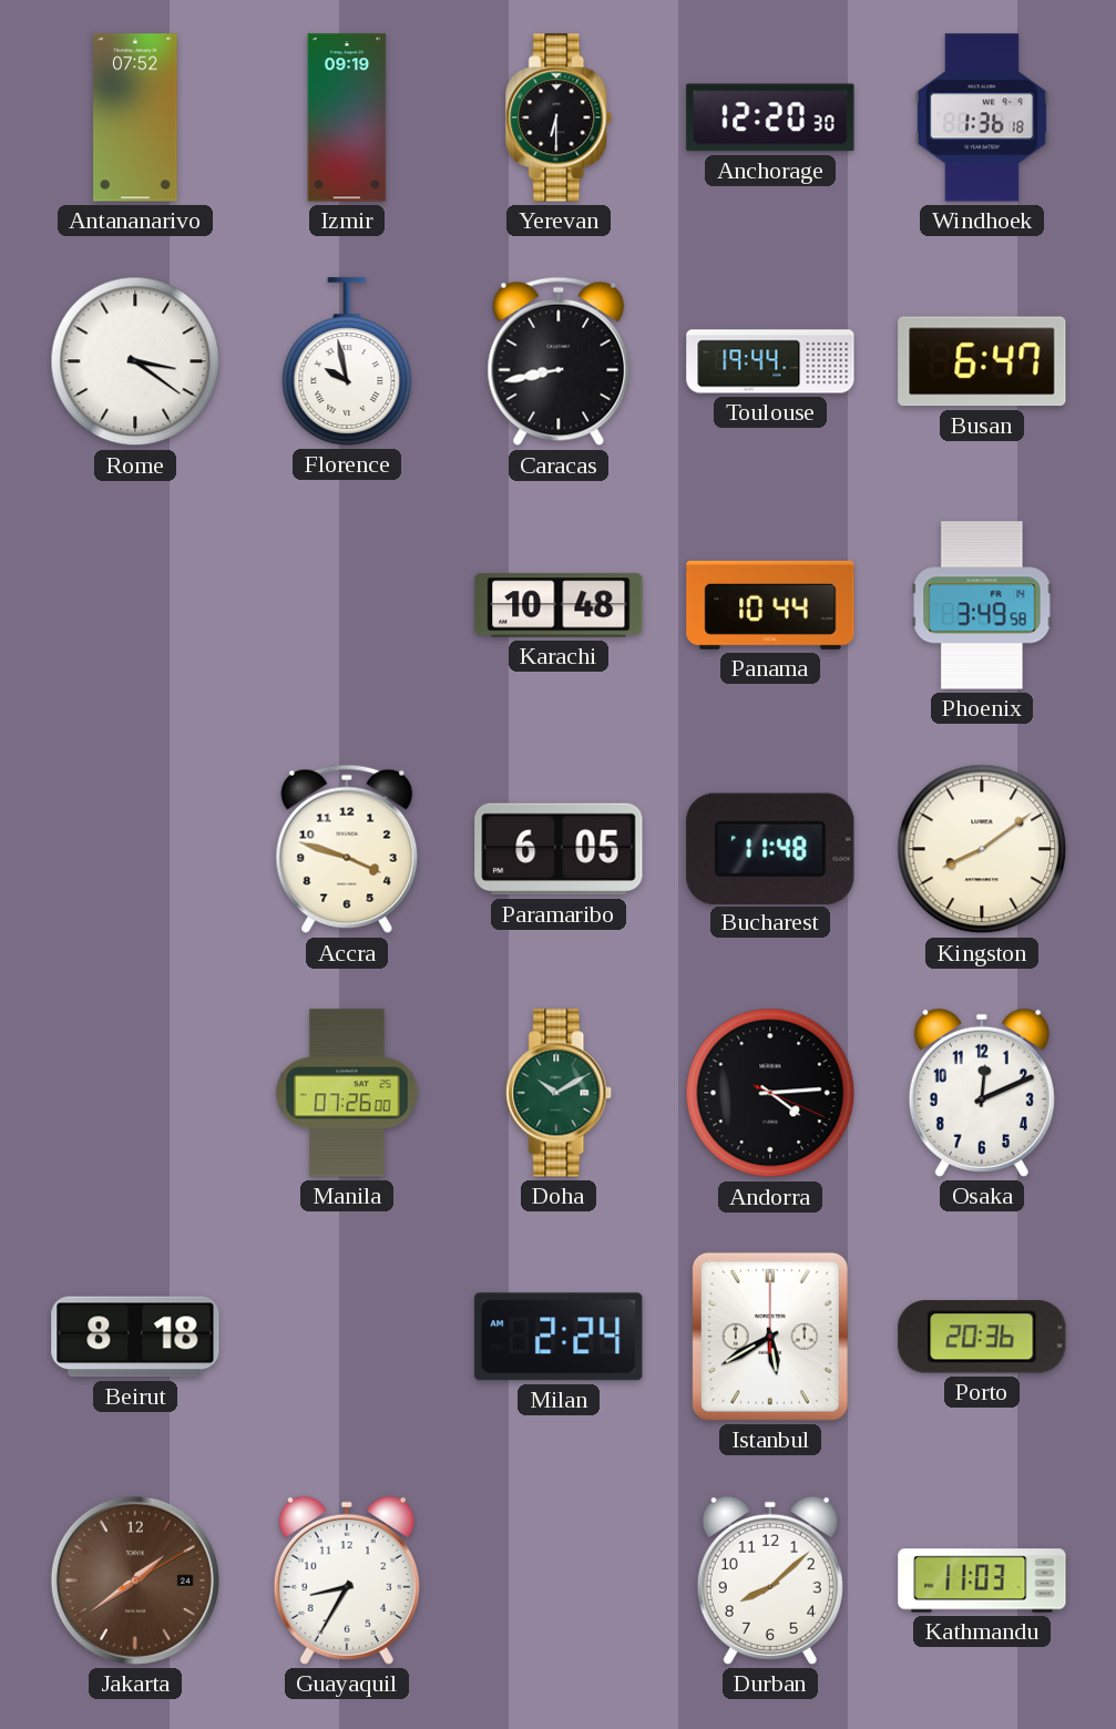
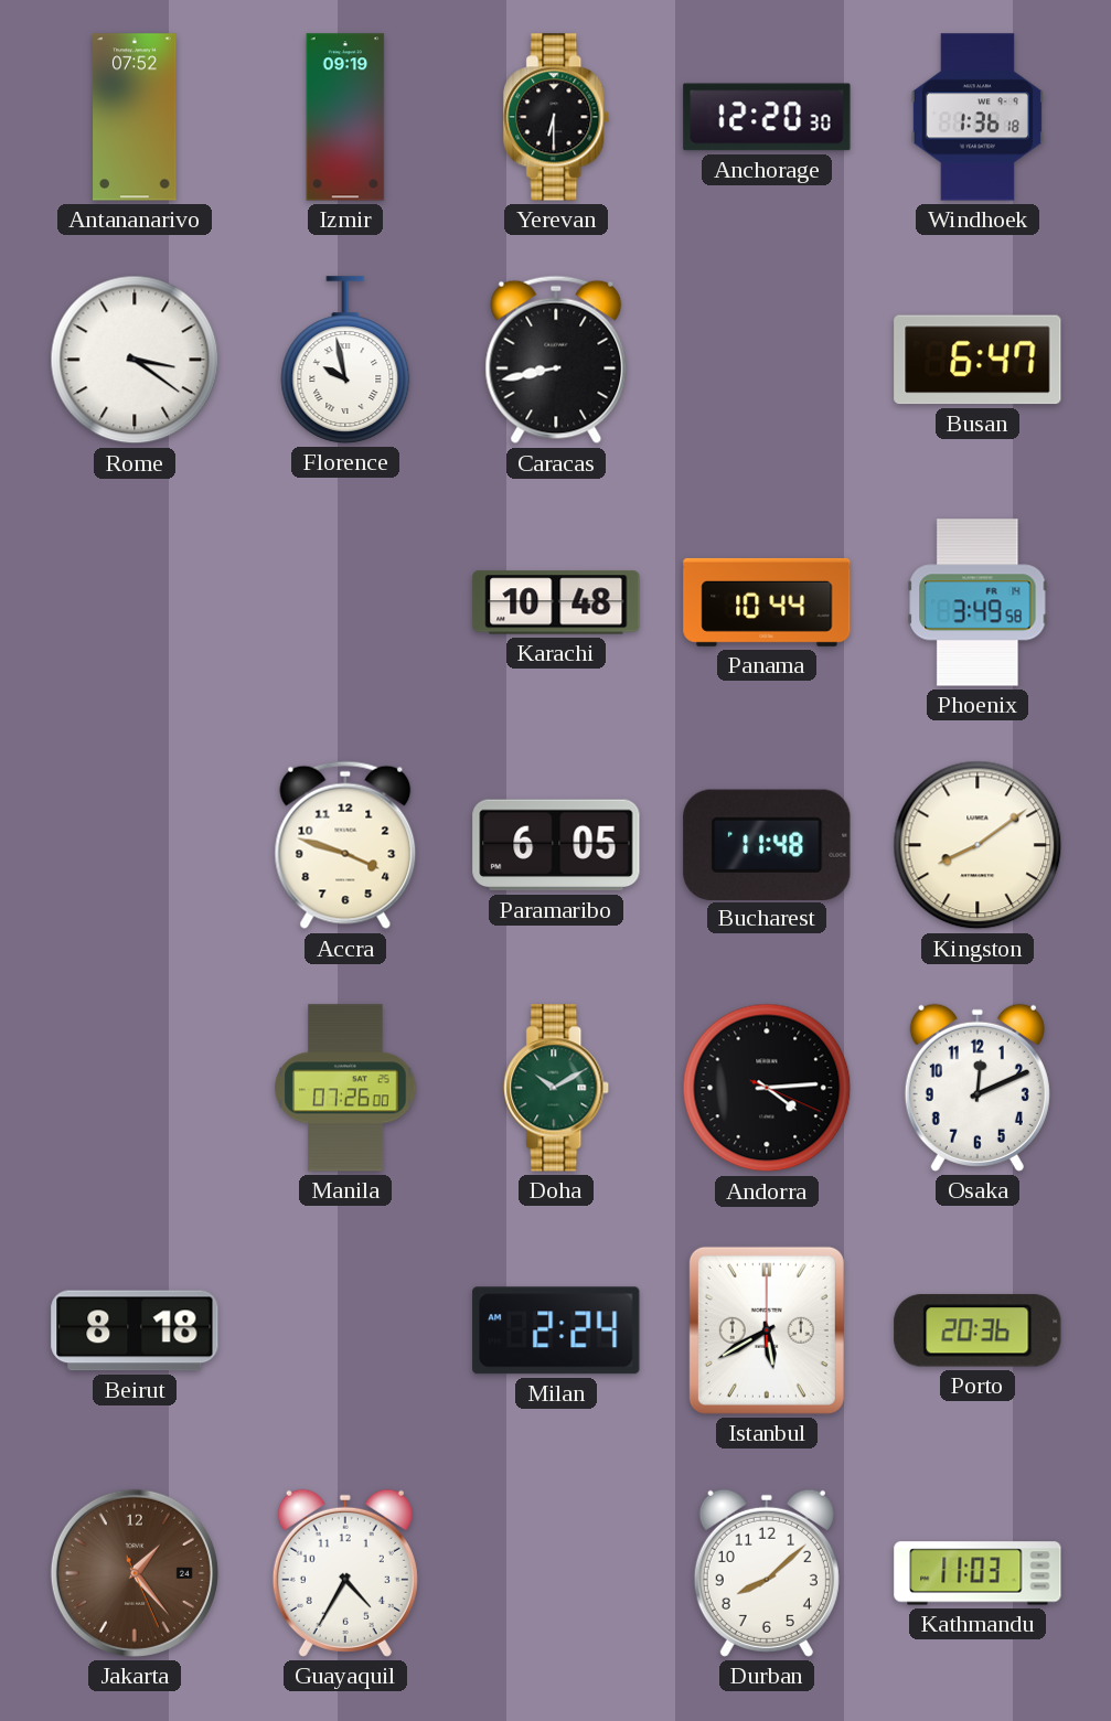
Toulouse: 19:44 -> none (770, 361)
Jakarta: 1:39 -> 1:23 (135, 1573)
Guayaquil: 8:35 -> 4:35 (345, 1573)
